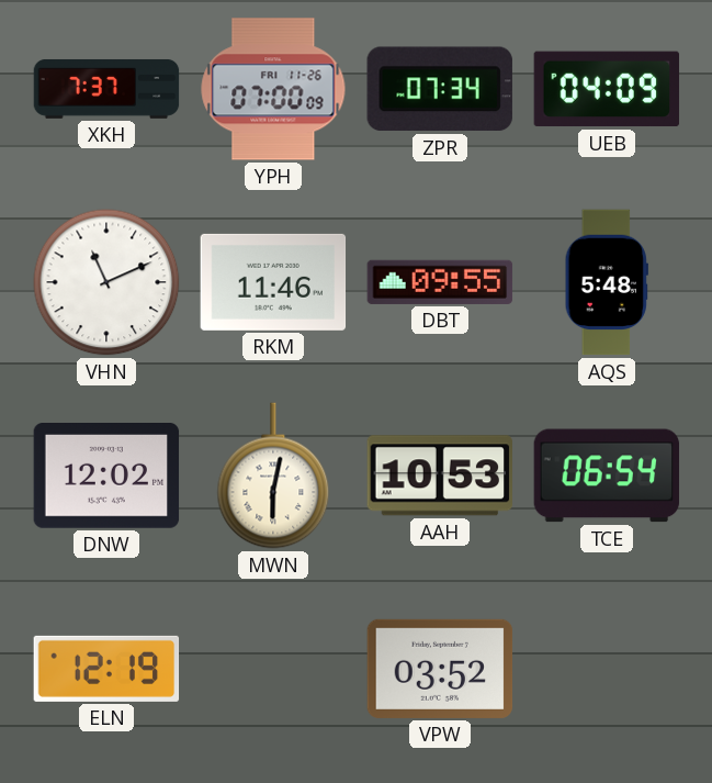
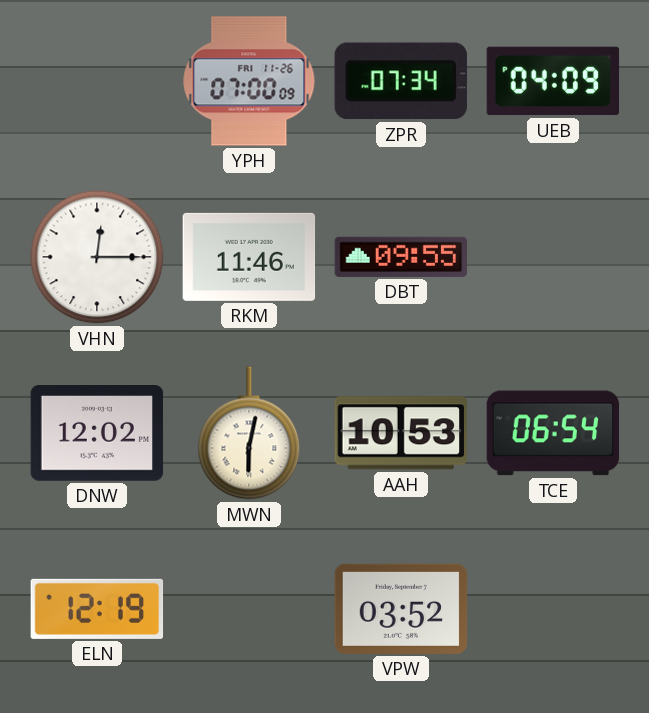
XKH: 7:37 -> none (106, 89)
VHN: 11:11 -> 12:15 (97, 257)
AQS: 5:48 -> none (607, 282)
